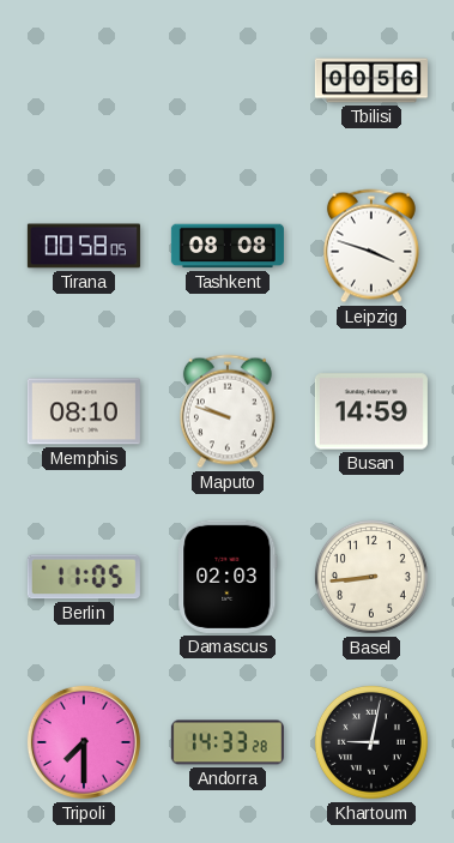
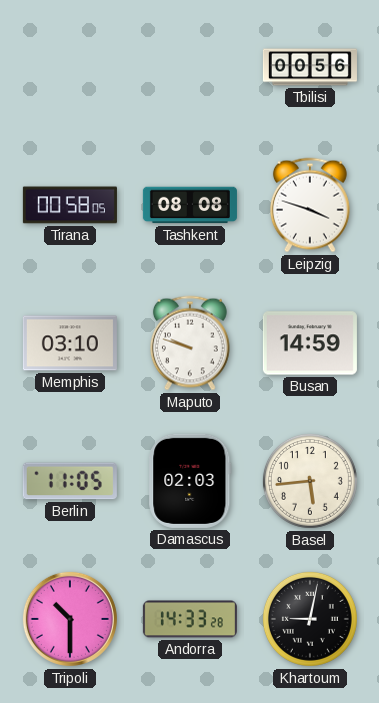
Memphis: 08:10 -> 03:10 (70, 343)
Basel: 8:44 -> 5:44 (310, 481)
Tripoli: 7:30 -> 10:30 (70, 619)
